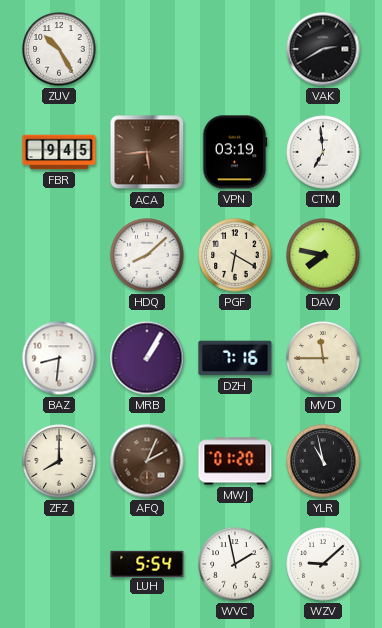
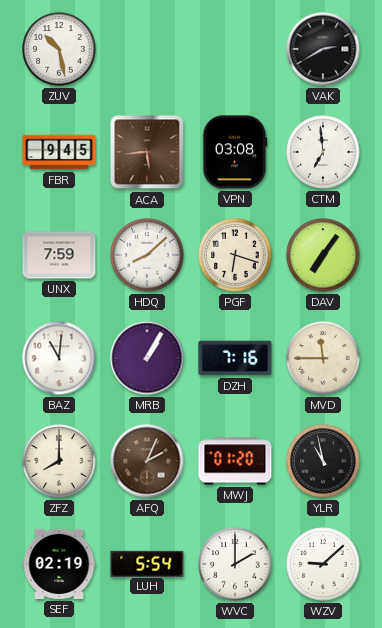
ZUV: 10:25 -> 10:28 (59, 49)
VPN: 03:19 -> 03:08 (235, 152)
UNX: none -> 7:59 (59, 255)
PGF: 6:20 -> 6:18 (235, 255)
DAV: 7:47 -> 7:06 (323, 255)
BAZ: 8:31 -> 11:01 (59, 358)
SEF: none -> 02:19 (59, 564)
WVC: 1:58 -> 2:00 (235, 564)
